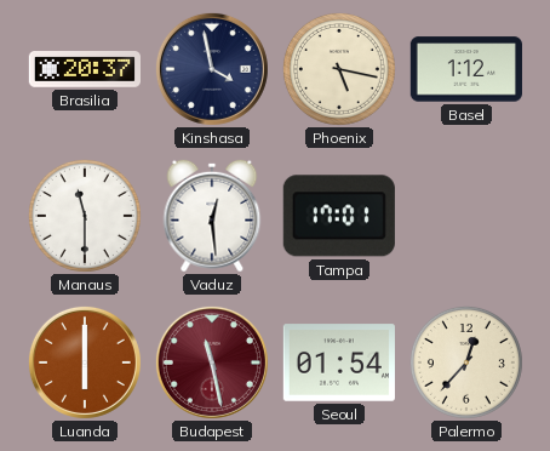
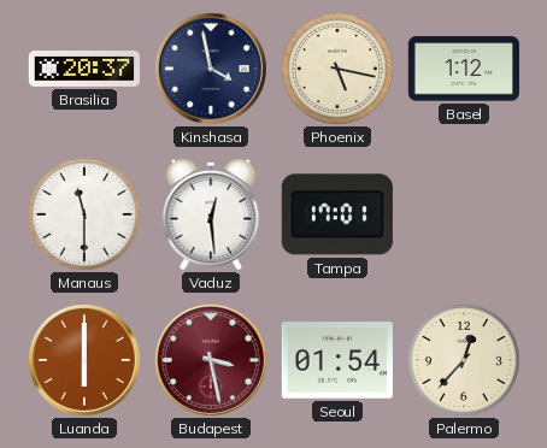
Budapest: 11:28 -> 3:28 (211, 360)
